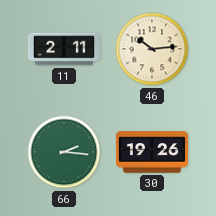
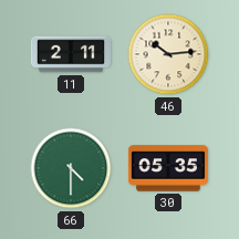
66: 2:16 -> 4:30 (71, 168)
30: 19:26 -> 05:35 (168, 168)
